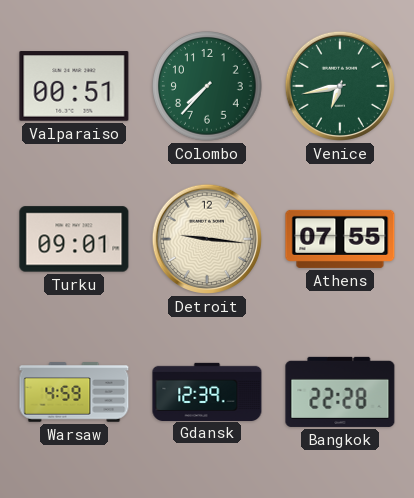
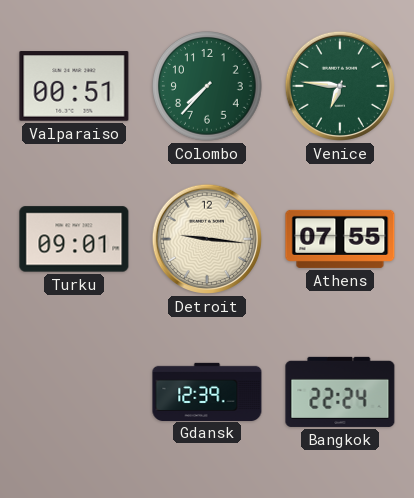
Venice: 6:43 -> 6:46 (340, 86)
Warsaw: 4:59 -> none (74, 392)
Bangkok: 22:28 -> 22:24 (340, 392)
